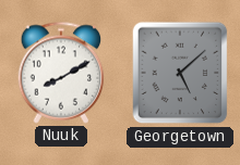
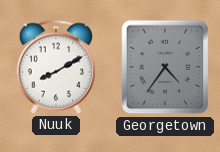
Georgetown: 5:08 -> 4:36 (165, 67)
